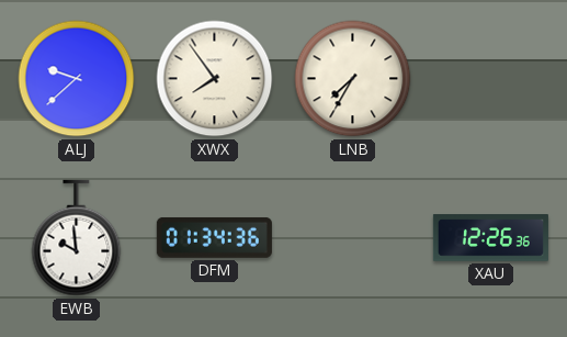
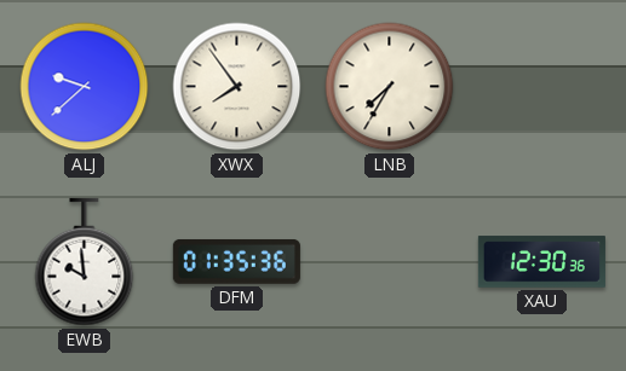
DFM: 01:34 -> 01:35 (236, 261)
XAU: 12:26 -> 12:30 (541, 262)
